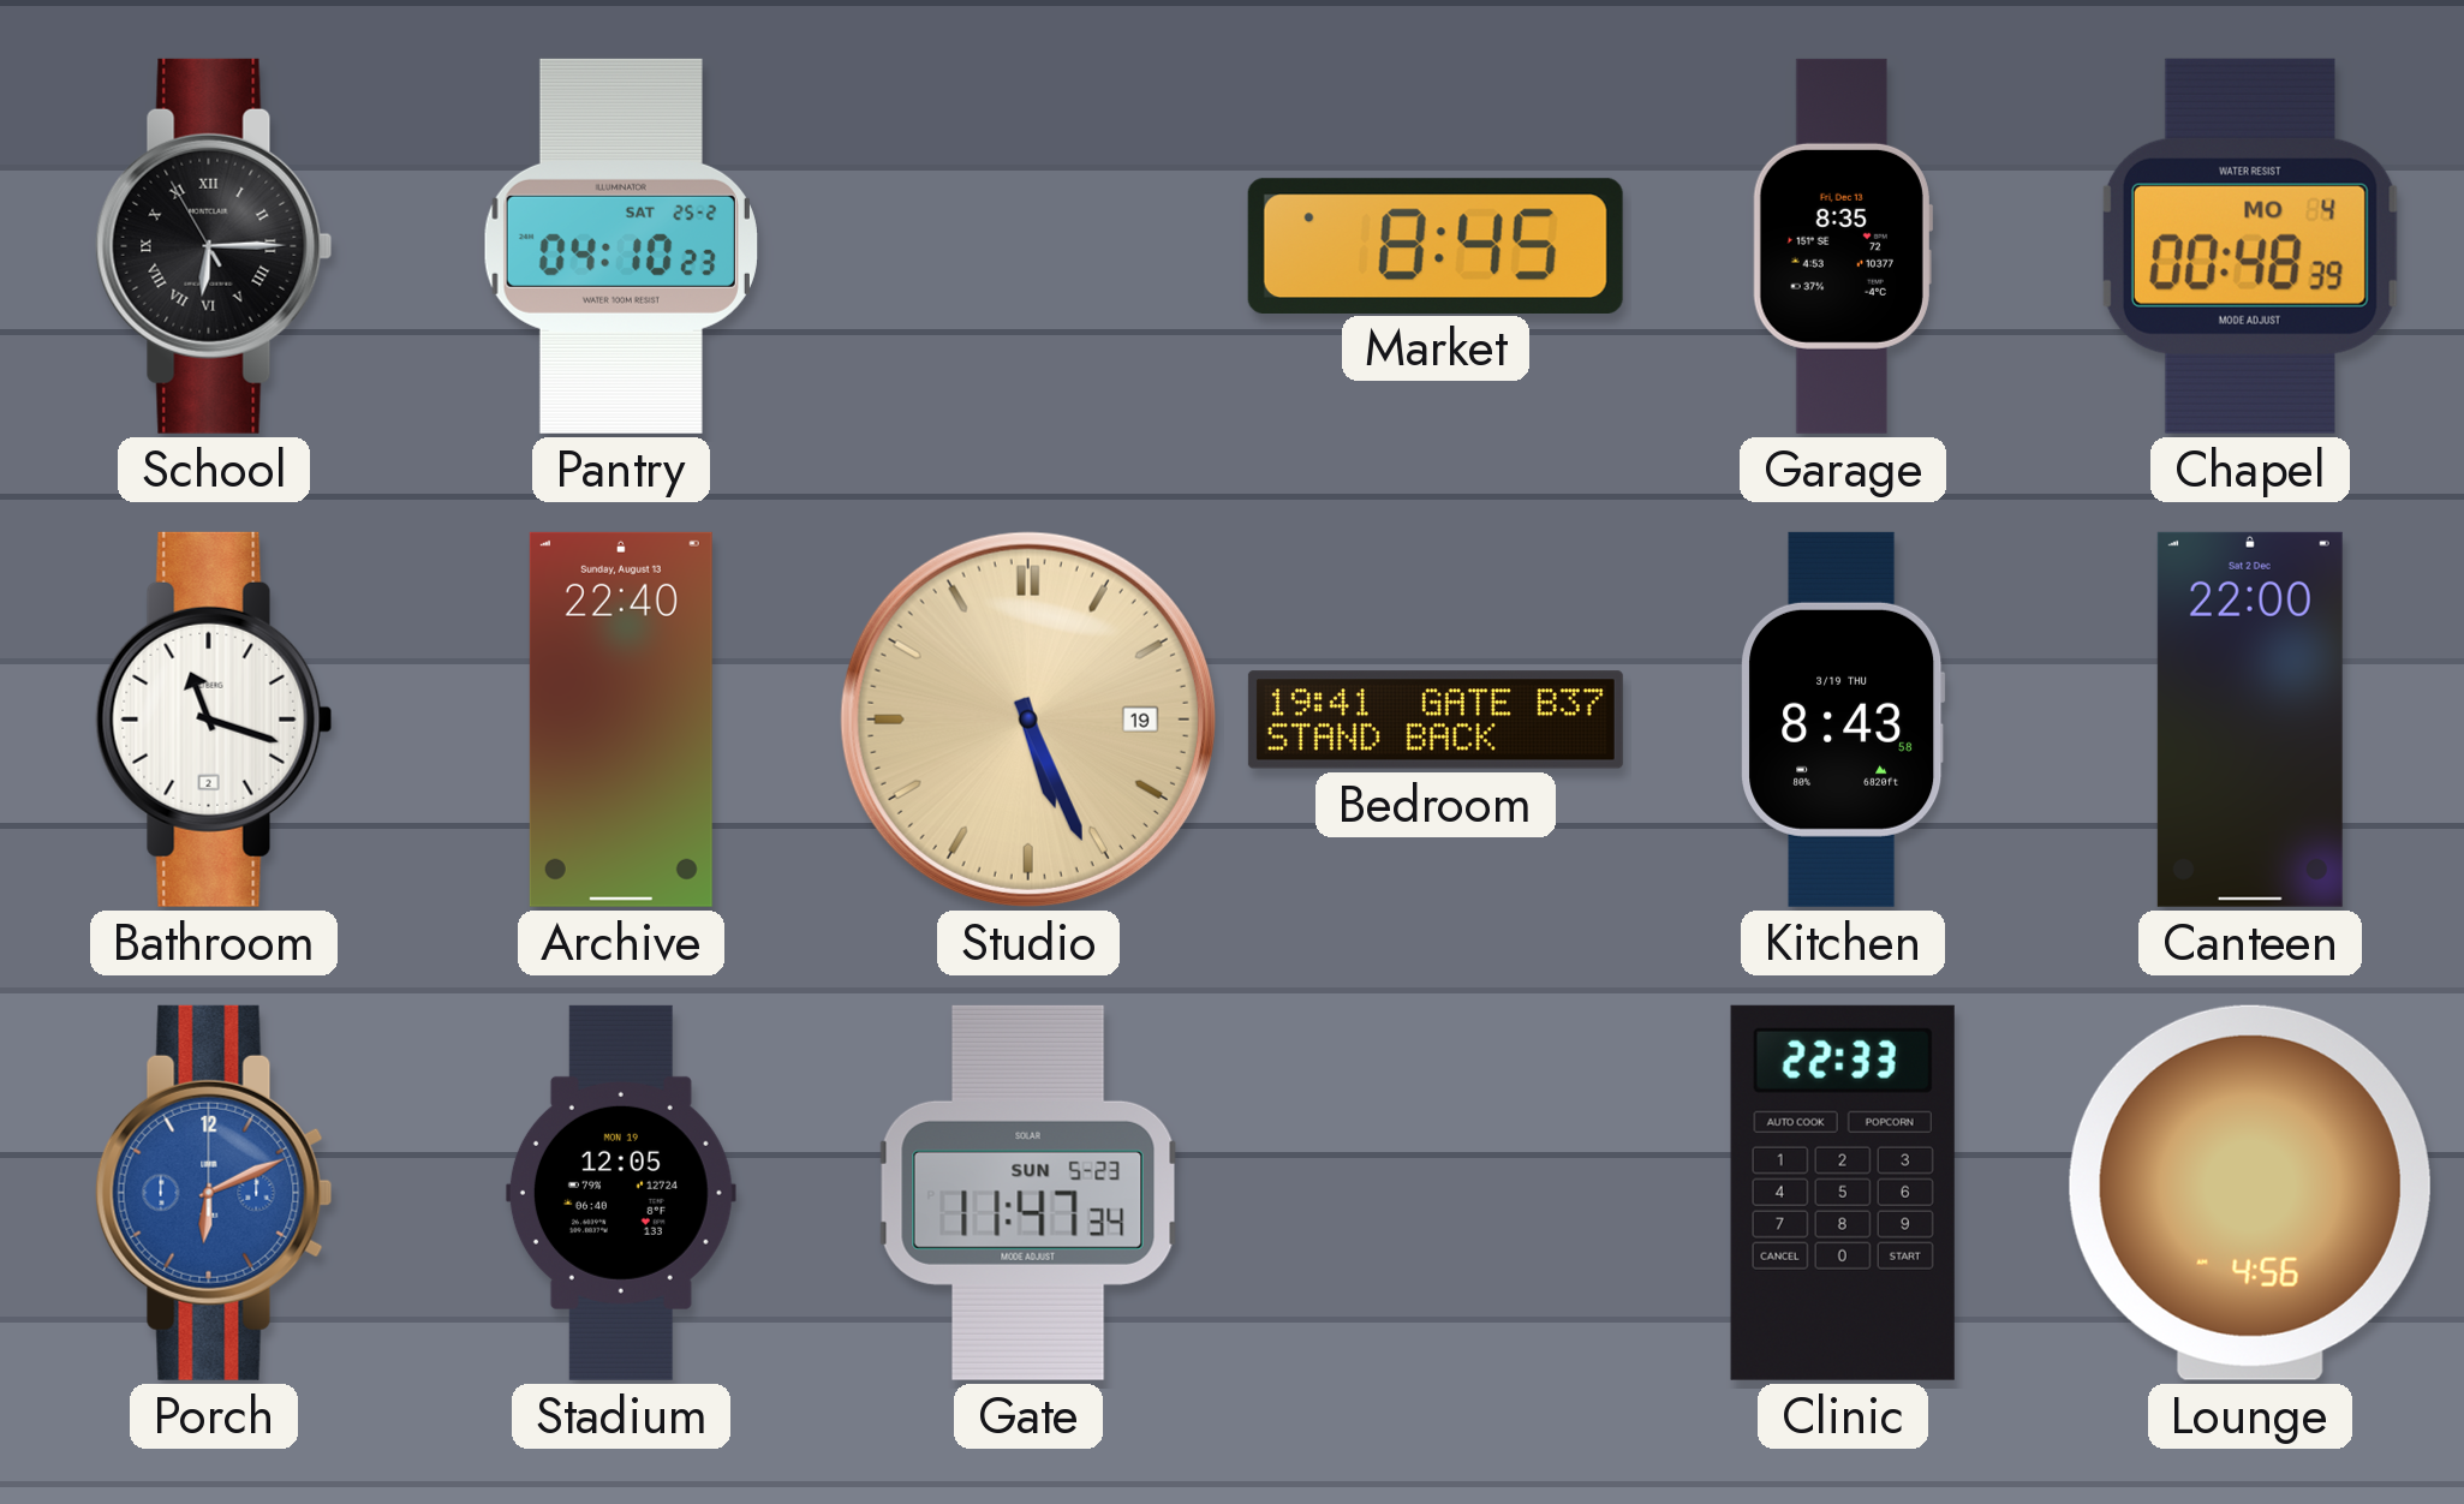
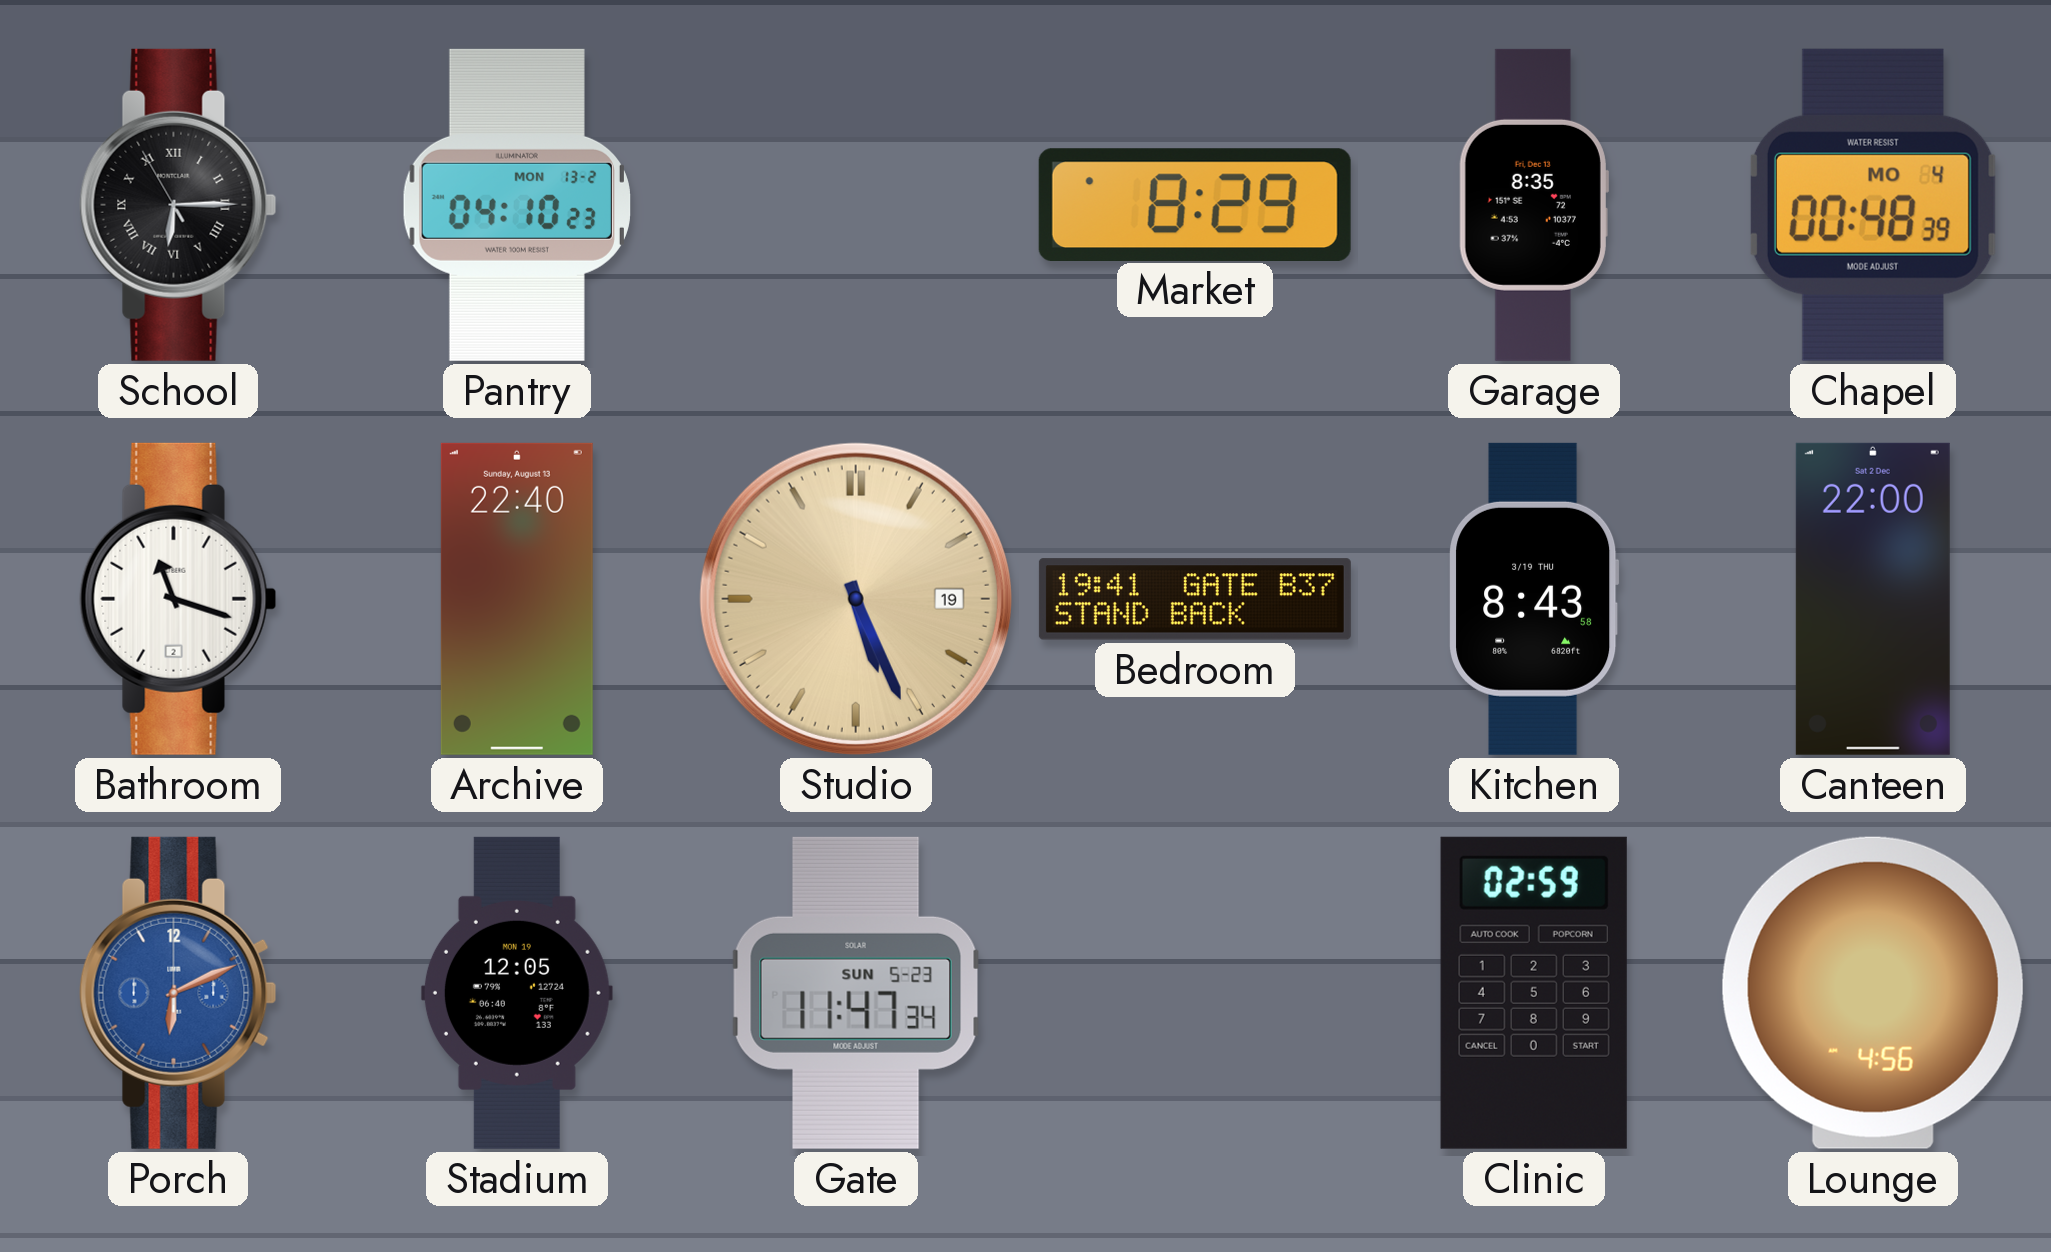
Pantry date: SAT 25-2 -> MON 13-2 (517, 205)
Market: 8:45 -> 8:29 (1195, 204)
Clinic: 22:33 -> 02:59 (1534, 993)
